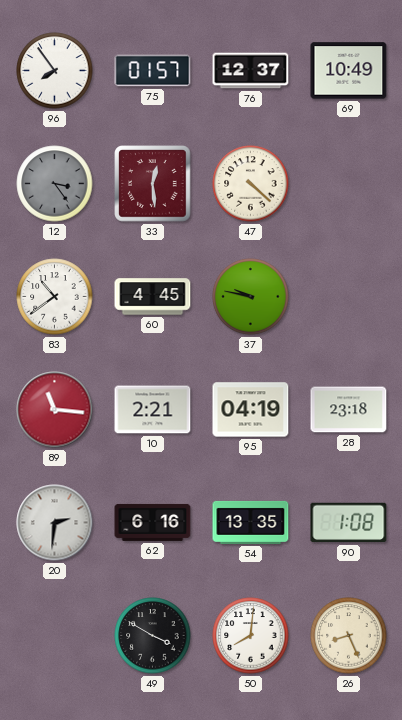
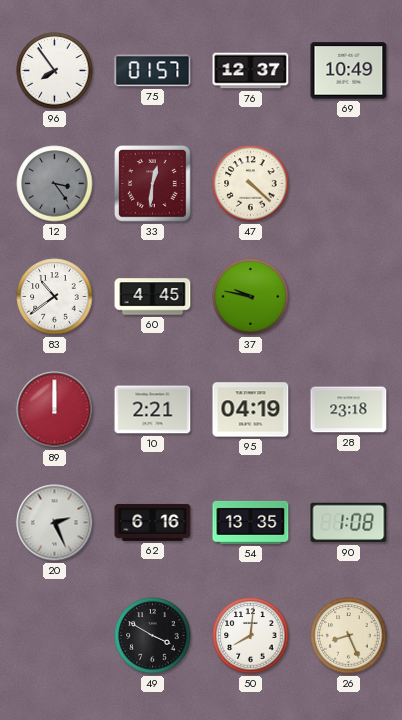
33: 12:29 -> 12:31 (153, 184)
89: 11:16 -> 12:00 (55, 410)
20: 2:31 -> 2:26 (55, 523)
